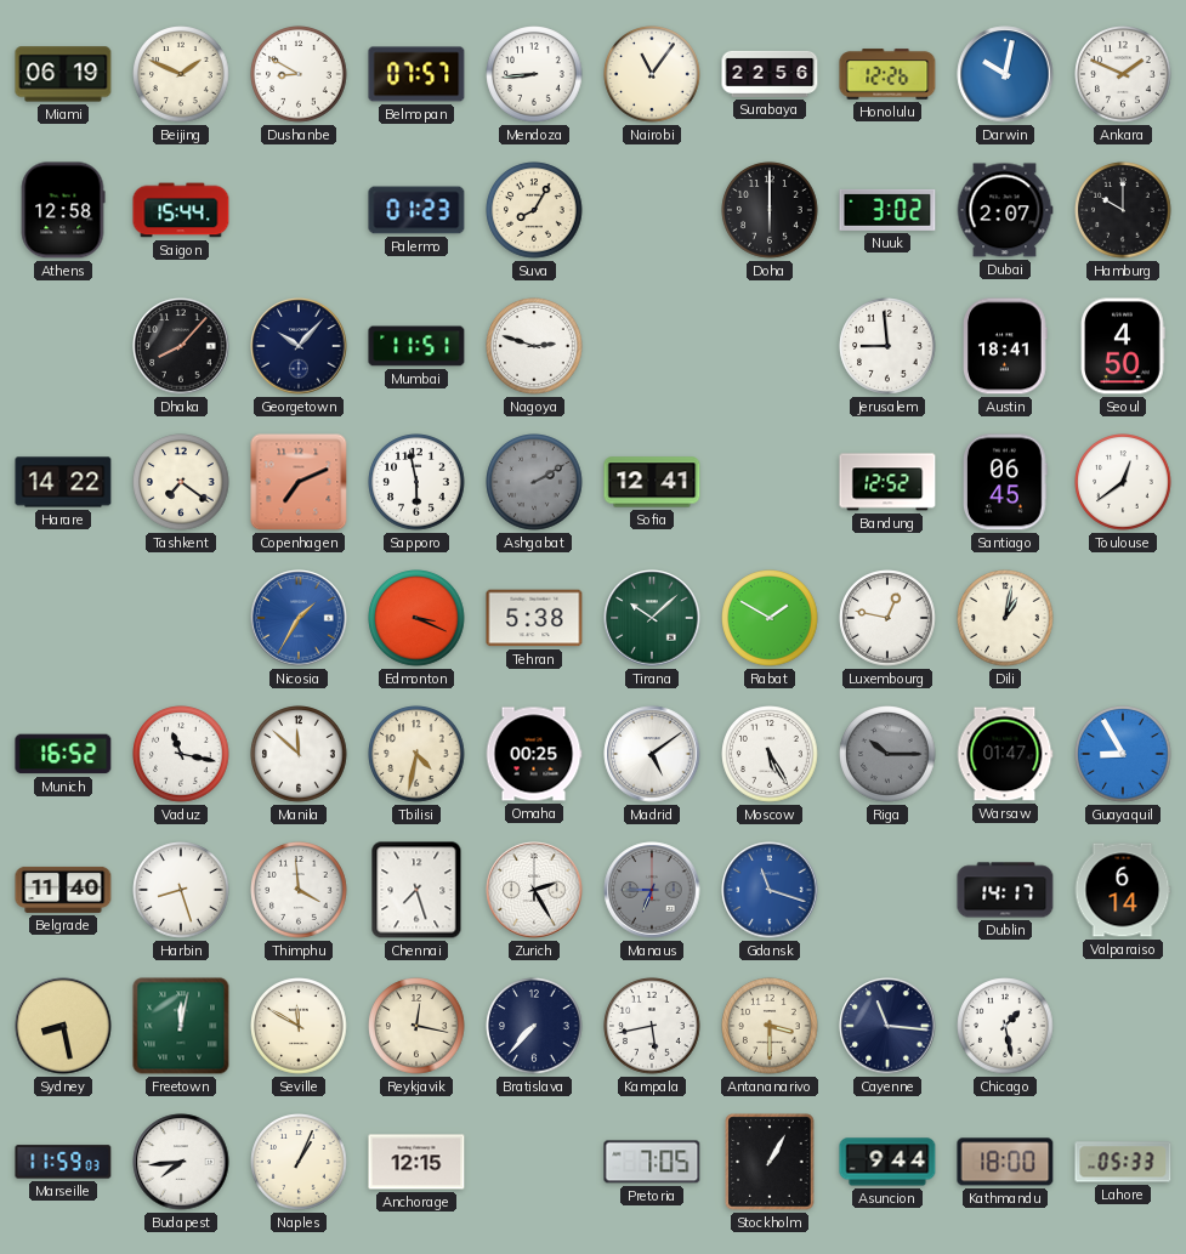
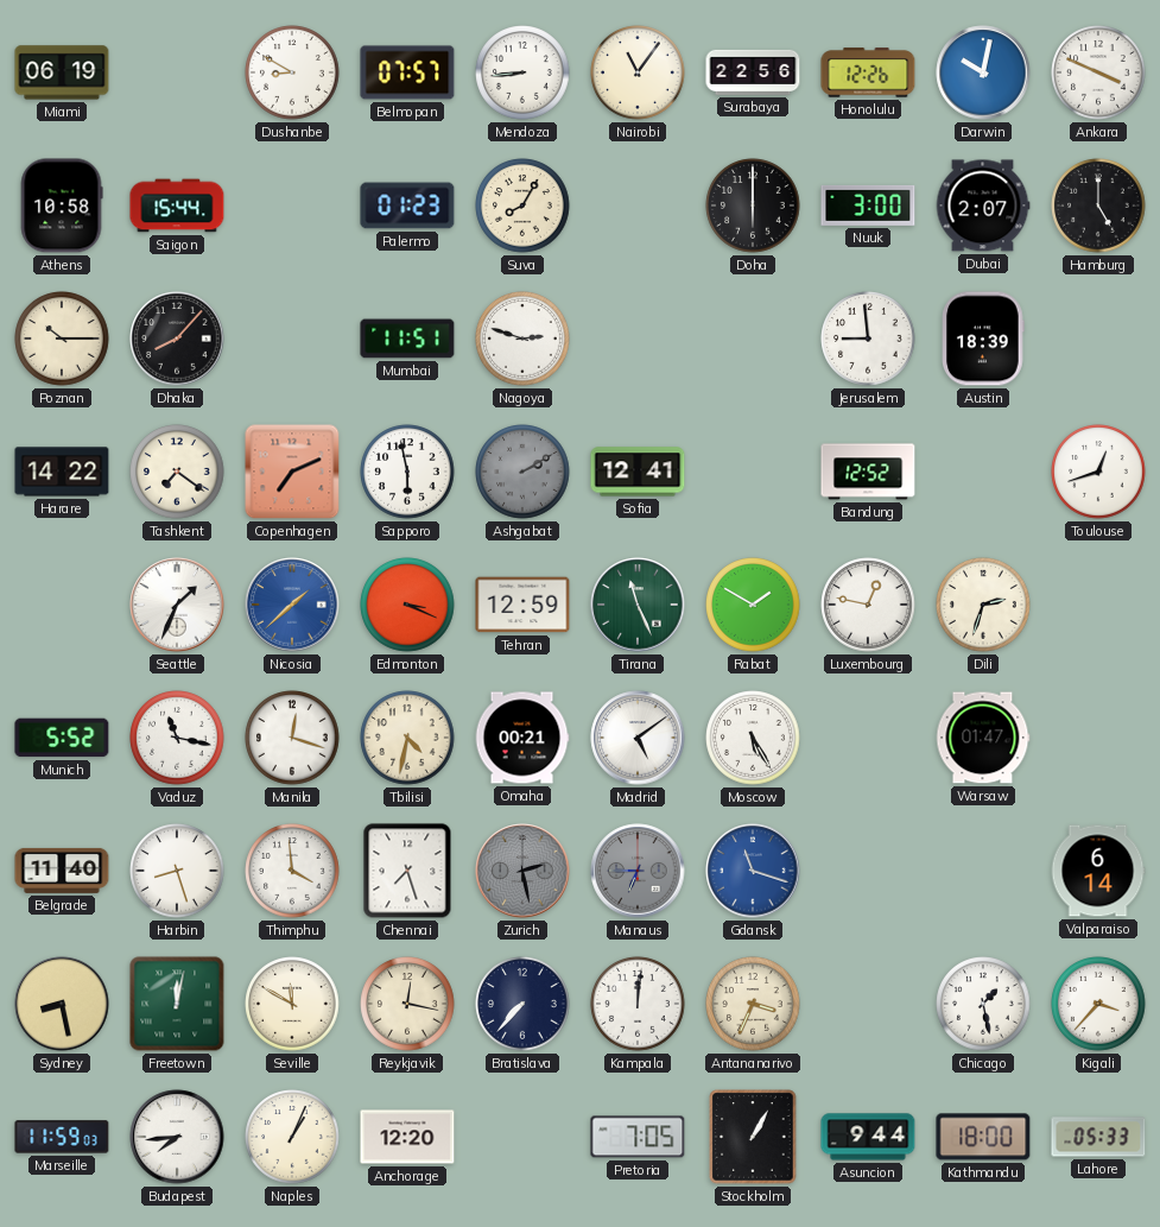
Beijing: 1:49 -> none (181, 74)
Ankara: 1:49 -> 3:49 (1098, 72)
Athens: 12:58 -> 10:58 (62, 205)
Nuuk: 3:02 -> 3:00 (868, 205)
Hamburg: 10:00 -> 5:00 (1098, 205)
Poznan: none -> 10:15 (62, 339)
Georgetown: 10:07 -> none (299, 346)
Austin: 18:41 -> 18:39 (983, 339)
Seoul: 4:50 -> none (1123, 346)
Santiago: 06:45 -> none (1006, 482)
Toulouse: 12:39 -> 12:42 (1098, 472)
Seattle: none -> 1:34 (177, 605)
Nicosia: 1:35 -> 1:38 (292, 605)
Tehran: 5:38 -> 12:59 (522, 605)
Tirana: 10:08 -> 11:26 (638, 605)
Dili: 1:02 -> 2:33 (983, 605)
Munich: 16:52 -> 5:52 (62, 738)
Manila: 11:52 -> 12:18 (292, 738)
Omaha: 00:25 -> 00:21 (522, 738)
Riga: 10:15 -> none (887, 754)
Guayaquil: 8:55 -> none (1123, 754)
Zurich: 2:25 -> 2:28 (522, 871)
Zurich dial: white -> grey (522, 871)
Dublin: 14:17 -> none (1005, 890)
Kampala: 5:43 -> 12:01 (638, 1004)
Antananarivo: 3:30 -> 3:34 (753, 1004)
Cayenne: 11:16 -> none (887, 1026)
Kigali: none -> 3:37 (1098, 1004)
Anchorage: 12:15 -> 12:20 (407, 1137)
